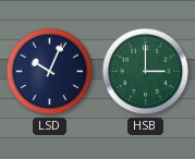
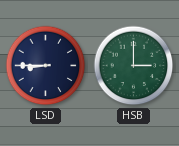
LSD: 10:04 -> 8:45 (46, 66)
